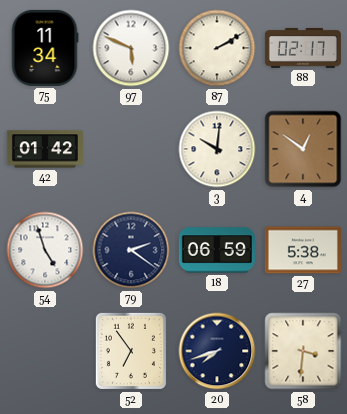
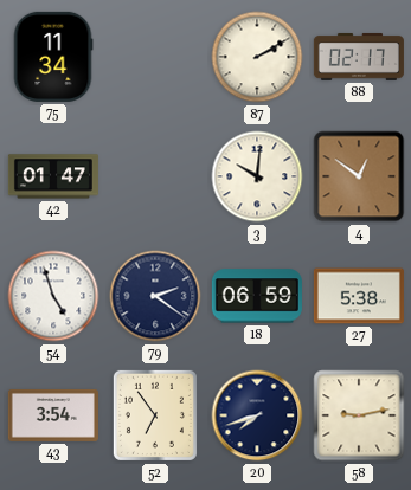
97: 5:49 -> none (131, 48)
42: 01:42 -> 01:47 (53, 176)
43: none -> 3:54 (53, 415)
58: 3:31 -> 9:13 (359, 415)
